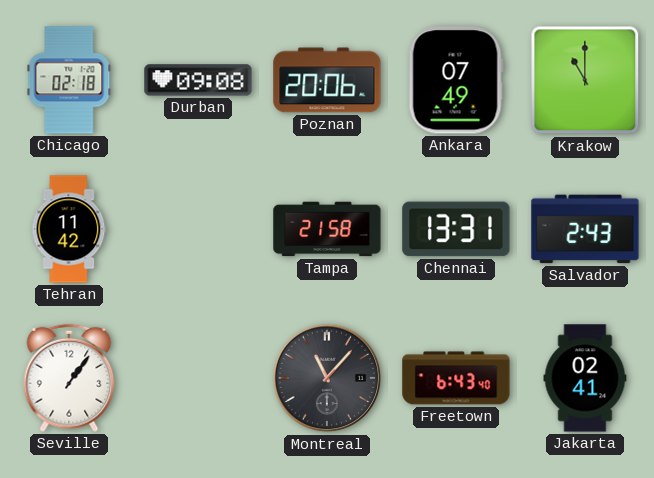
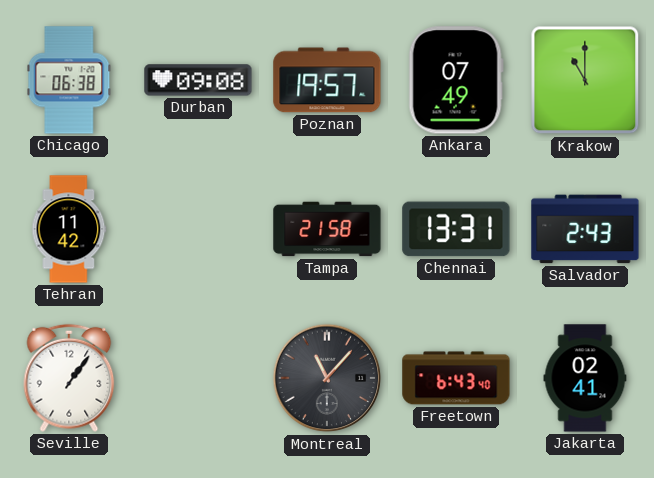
Chicago: 02:18 -> 06:38 (69, 80)
Poznan: 20:06 -> 19:57 (327, 80)
